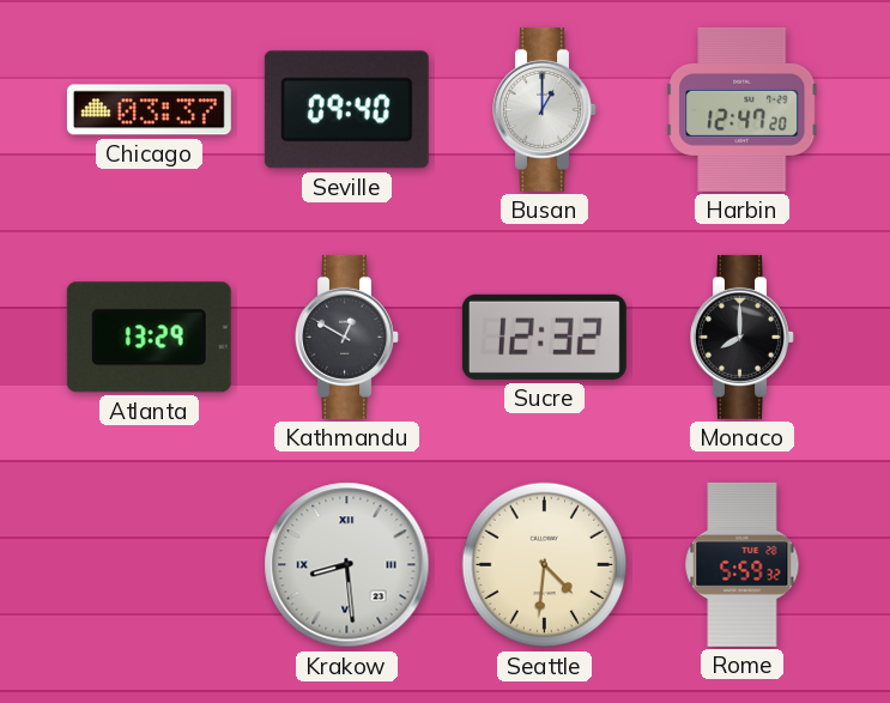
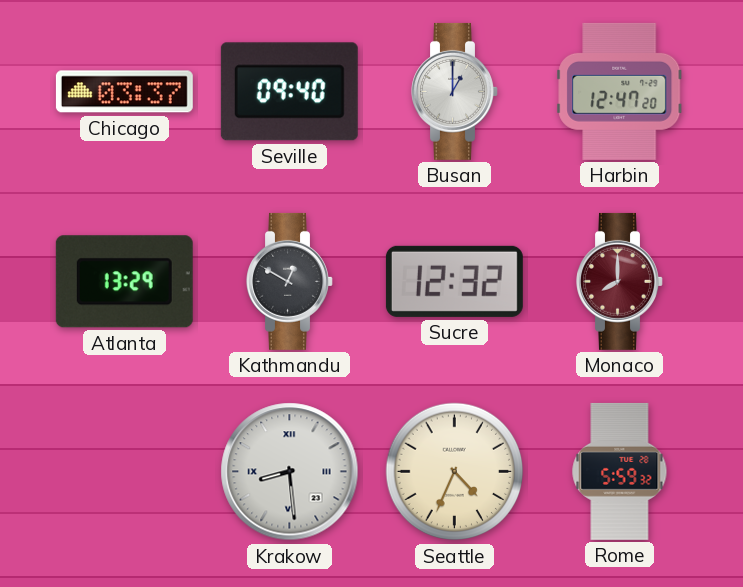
Monaco dial: black -> burgundy (620, 281)
Seattle: 4:31 -> 4:34 (455, 472)
